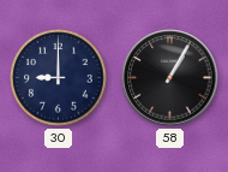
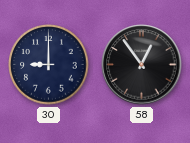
58: 1:05 -> 12:54 (142, 65)
